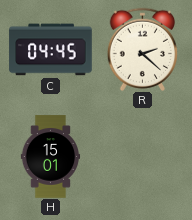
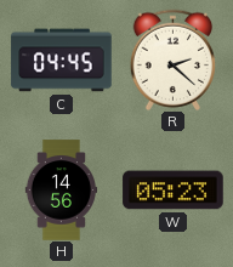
H: 15:01 -> 14:56 (62, 191)
W: none -> 05:23 (174, 191)
